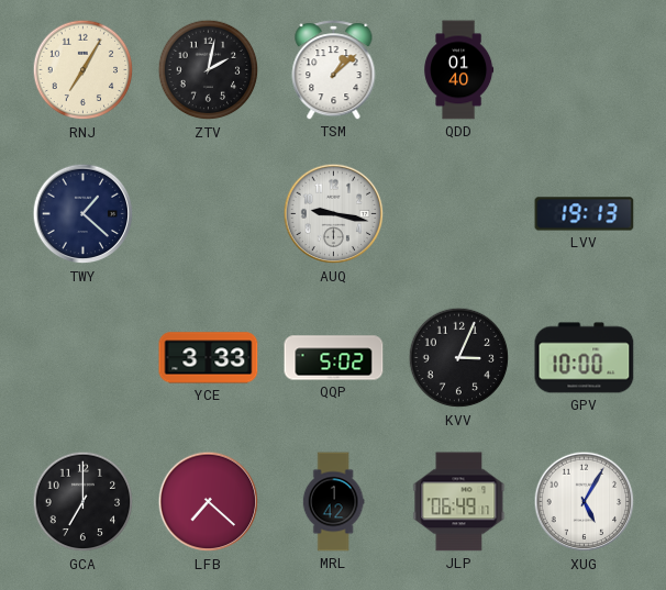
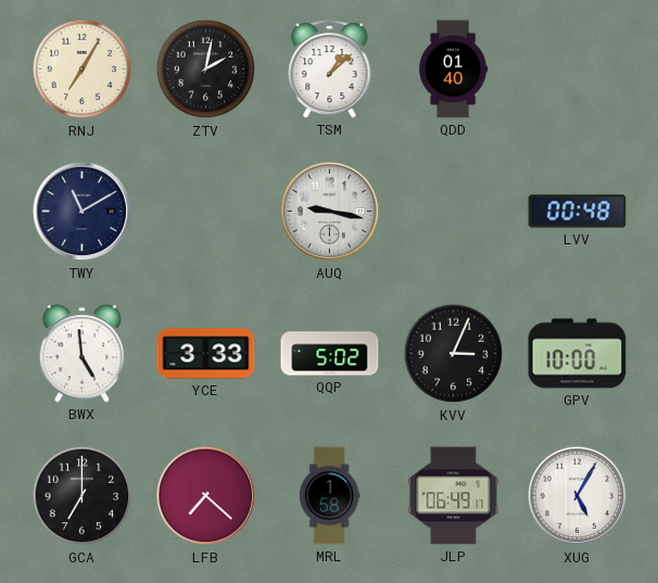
TWY: 1:22 -> 11:10 (83, 212)
LVV: 19:13 -> 00:48 (578, 212)
BWX: none -> 4:59 (83, 354)
MRL: 1:42 -> 1:58 (329, 496)
